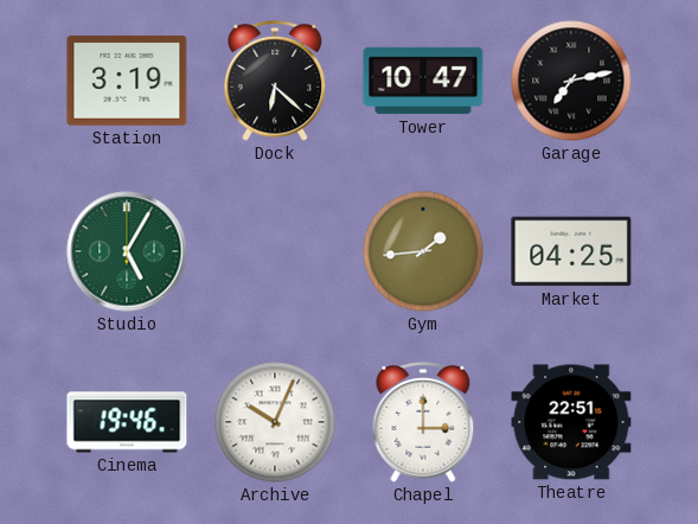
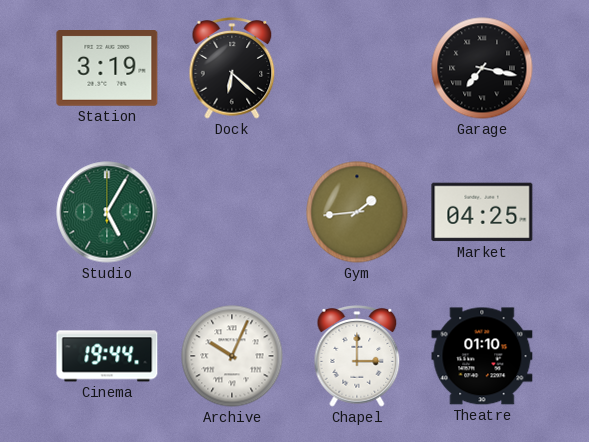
Tower: 10:47 -> none (423, 81)
Garage: 7:13 -> 7:17 (482, 68)
Cinema: 19:46 -> 19:44 (107, 356)
Theatre: 22:51 -> 01:10 (482, 356)
